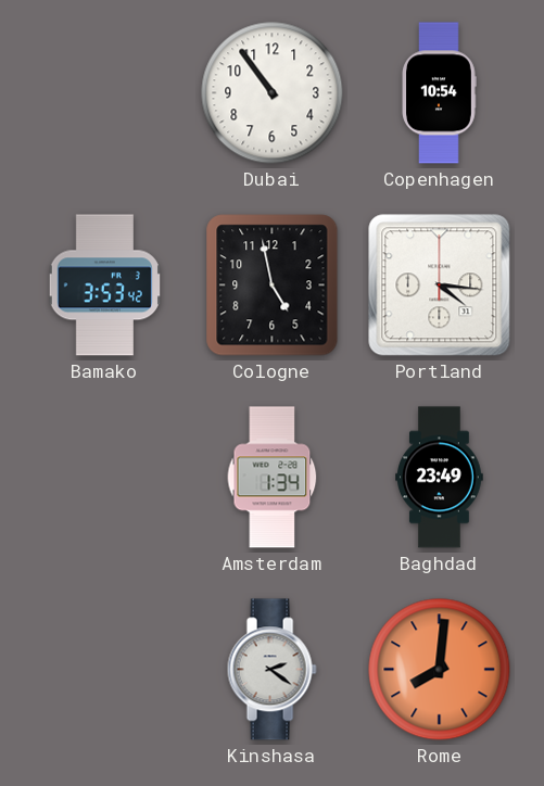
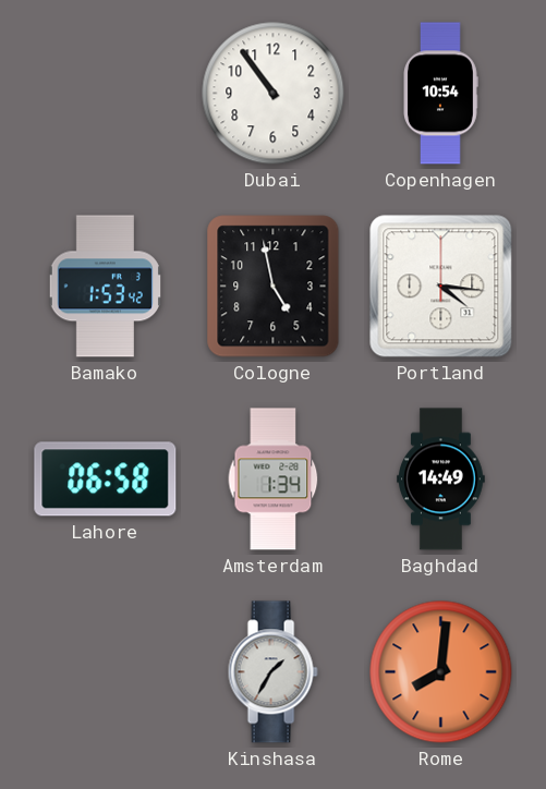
Bamako: 3:53 -> 1:53 (105, 287)
Lahore: none -> 06:58 (106, 480)
Baghdad: 23:49 -> 14:49 (441, 480)
Kinshasa: 2:21 -> 1:35 (272, 672)
